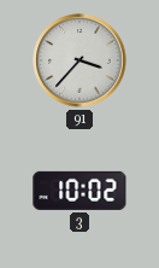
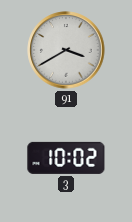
91: 3:37 -> 3:40 (66, 50)
